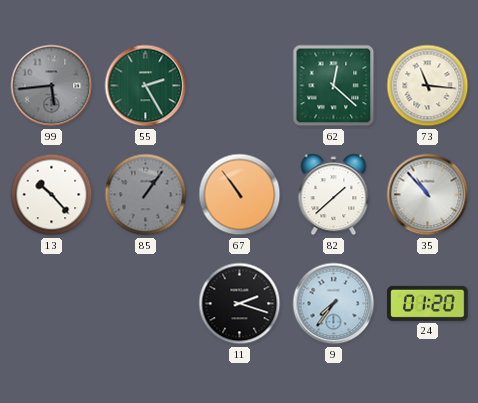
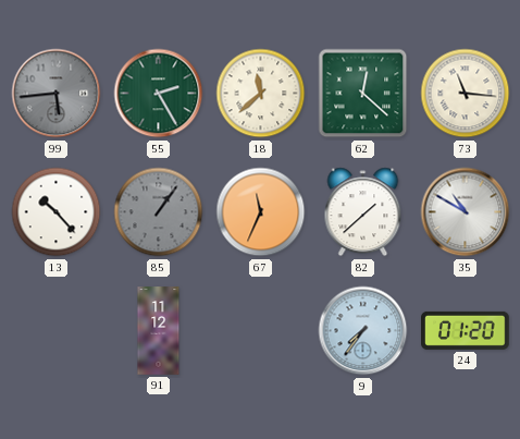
18: none -> 11:38 (261, 94)
67: 10:54 -> 11:34 (261, 212)
35: 10:53 -> 10:50 (466, 212)
91: none -> 11:12 (159, 331)
11: 2:18 -> none (240, 304)
